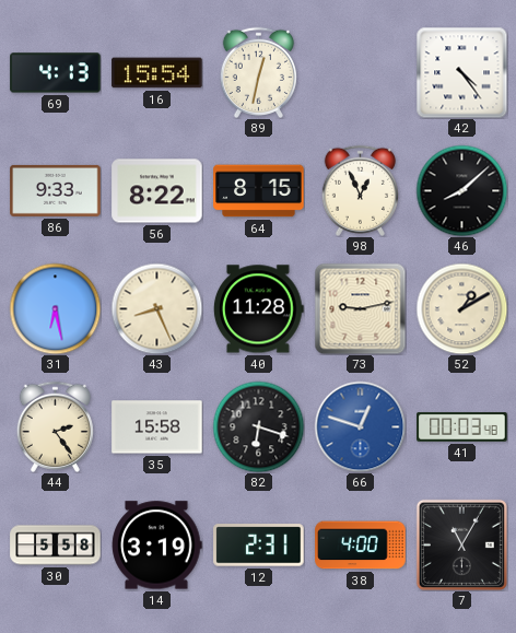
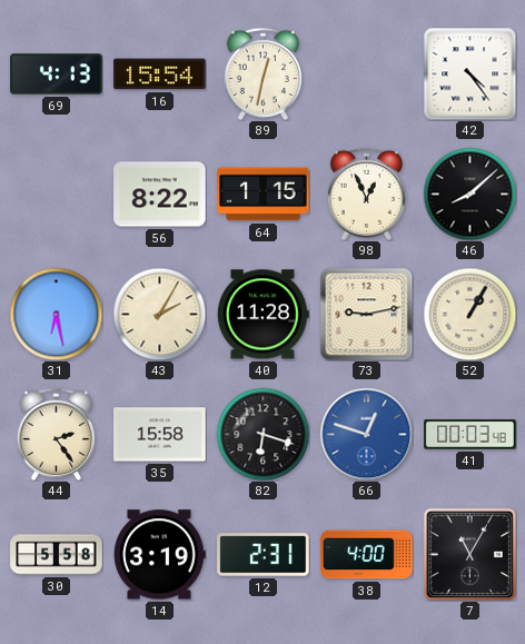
86: 9:33 -> none (56, 190)
64: 8:15 -> 1:15 (264, 195)
43: 8:26 -> 2:05 (159, 314)
52: 1:10 -> 1:05 (469, 314)
